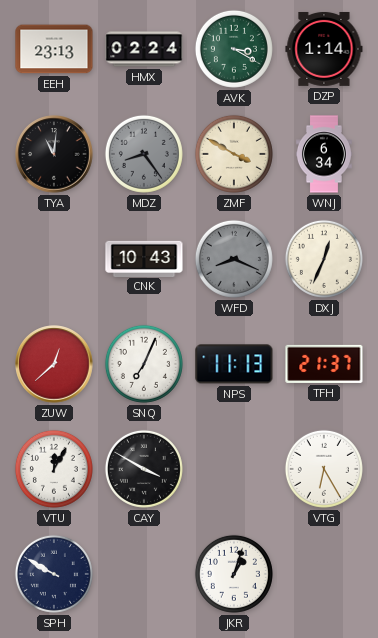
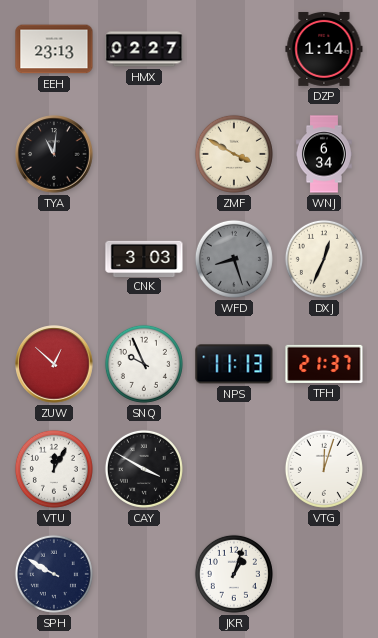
HMX: 02:24 -> 02:27 (144, 49)
AVK: 3:20 -> none (234, 49)
MDZ: 8:24 -> none (144, 154)
CNK: 10:43 -> 3:03 (144, 258)
WFD: 8:19 -> 8:27 (234, 259)
ZUW: 12:38 -> 12:52 (54, 364)
SNQ: 7:04 -> 9:56 (144, 364)
VTG: 6:25 -> 12:03 (324, 469)
